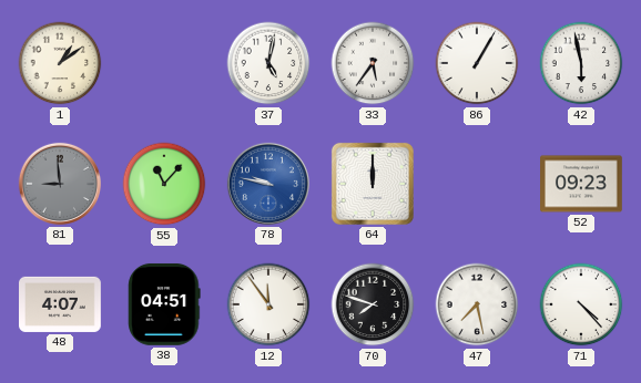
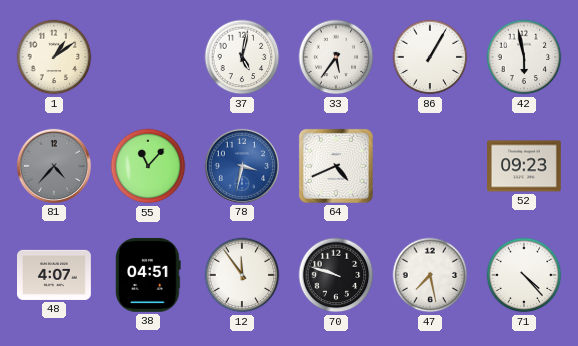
81: 8:59 -> 4:37 (54, 166)
78: 9:47 -> 3:32 (242, 166)
64: 12:00 -> 4:41 (336, 166)
70: 7:48 -> 9:48 (336, 275)
